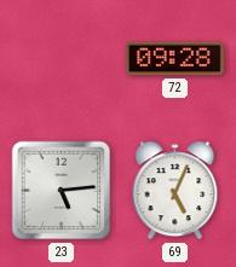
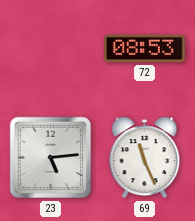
72: 09:28 -> 08:53 (144, 49)
69: 5:04 -> 11:26 (145, 158)
